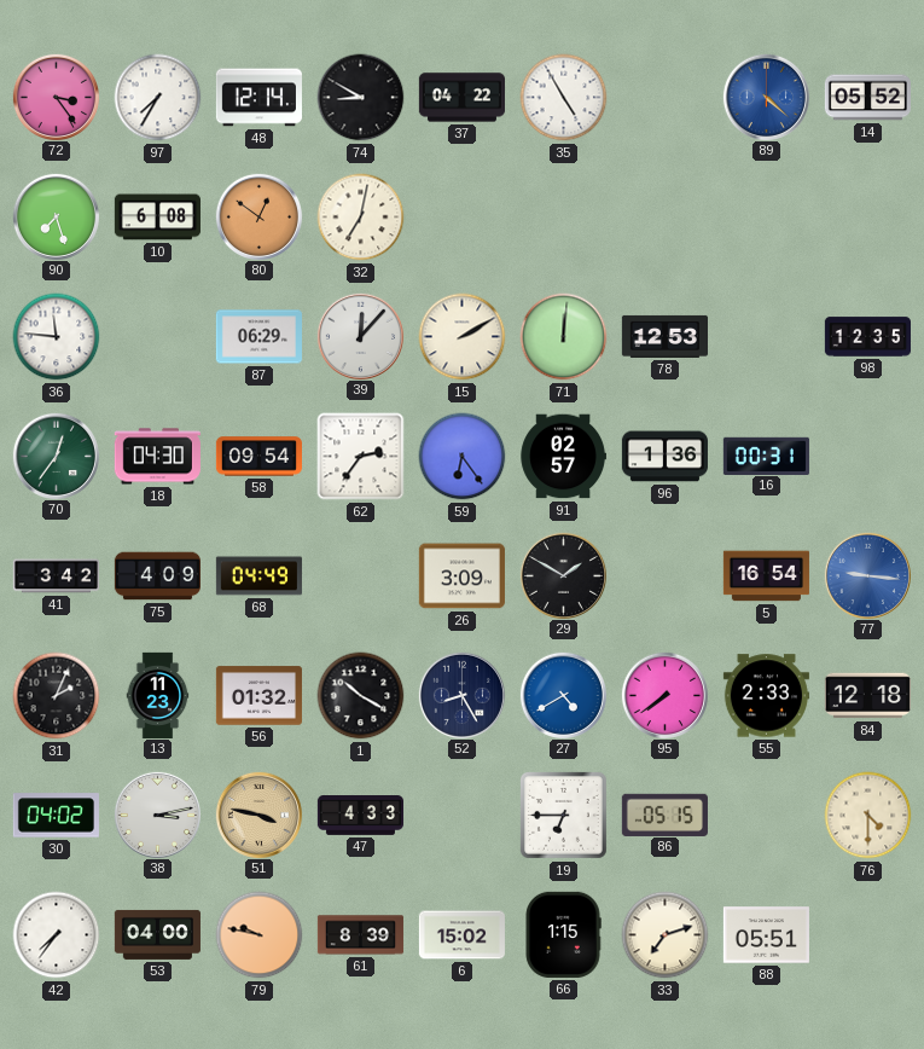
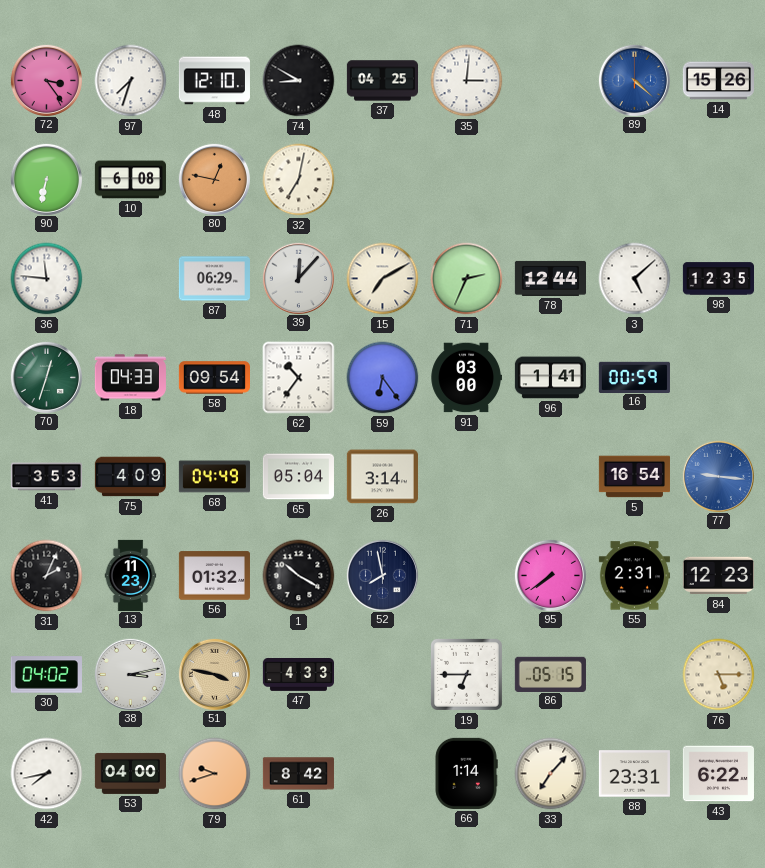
97: 7:35 -> 7:33 (131, 81)
48: 12:14 -> 12:10 (214, 81)
37: 04:22 -> 04:25 (382, 81)
35: 4:55 -> 3:01 (467, 81)
14: 05:52 -> 15:26 (718, 81)
90: 7:27 -> 6:32 (46, 179)
80: 12:51 -> 12:47 (214, 179)
15: 2:10 -> 7:10 (383, 279)
71: 12:01 -> 2:34 (467, 279)
78: 12:53 -> 12:44 (550, 278)
3: none -> 5:08 (635, 279)
70: 12:36 -> 12:33 (46, 377)
18: 04:30 -> 04:33 (130, 378)
62: 2:36 -> 10:36 (299, 378)
91: 02:57 -> 03:00 (466, 378)
96: 1:36 -> 1:41 (550, 378)
16: 00:31 -> 00:59 (634, 377)
41: 3:42 -> 3:53 (46, 477)
65: none -> 05:04 (298, 477)
26: 3:09 -> 3:14 (382, 477)
29: 1:50 -> none (563, 575)
52: 8:25 -> 7:58 (382, 575)
27: 4:40 -> none (563, 695)
55: 2:33 -> 2:31 (634, 576)
84: 12:18 -> 12:23 (718, 576)
76: 4:30 -> 5:15 (719, 675)
42: 7:36 -> 7:43 (47, 774)
79: 9:47 -> 9:42 (215, 774)
61: 8:39 -> 8:42 (298, 774)
6: 15:02 -> none (461, 935)
66: 1:15 -> 1:14 (466, 773)
33: 7:12 -> 7:07 (551, 774)
88: 05:51 -> 23:31 (634, 774)
43: none -> 6:22 (718, 774)
